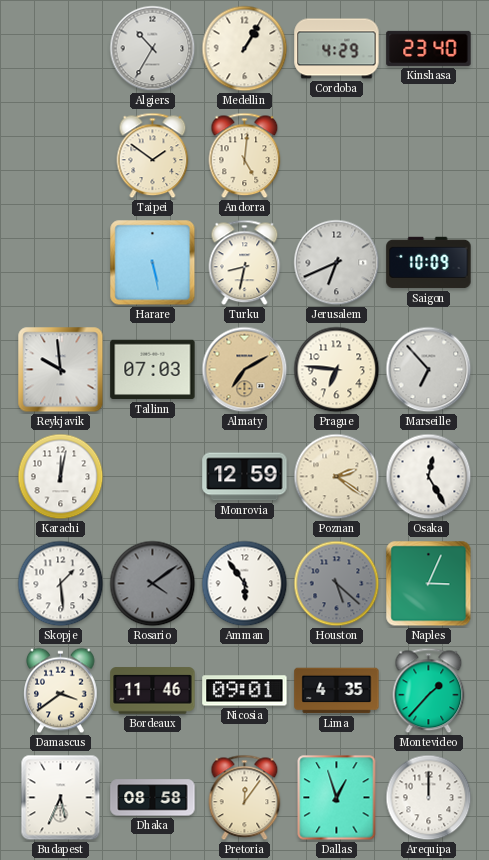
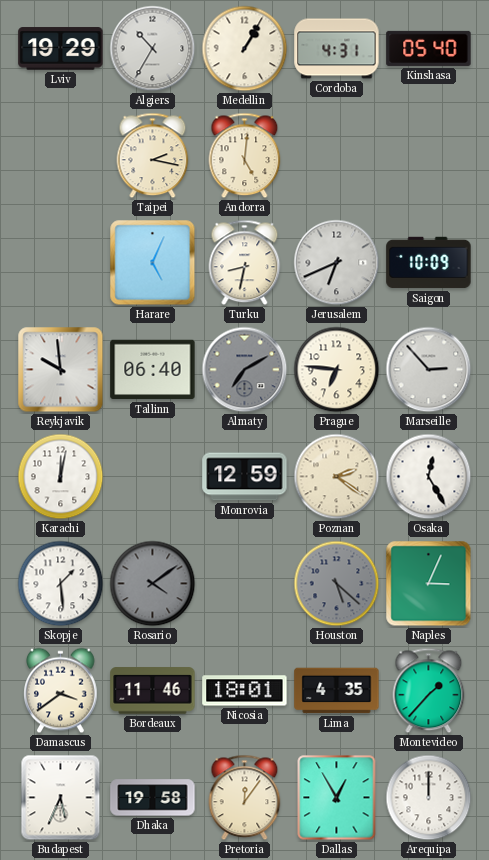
Lviv: none -> 19:29 (61, 49)
Cordoba: 4:29 -> 4:31 (337, 49)
Kinshasa: 23:40 -> 05:40 (429, 48)
Taipei: 1:51 -> 2:17 (153, 156)
Harare: 5:28 -> 5:04 (153, 263)
Tallinn: 07:03 -> 06:40 (153, 370)
Almaty dial: champagne -> grey (245, 370)
Marseille: 6:53 -> 2:53 (429, 370)
Amman: 5:54 -> none (245, 584)
Nicosia: 09:01 -> 18:01 (245, 691)
Dhaka: 08:58 -> 19:58 (153, 798)
Dallas: 12:57 -> 12:55 (337, 798)
